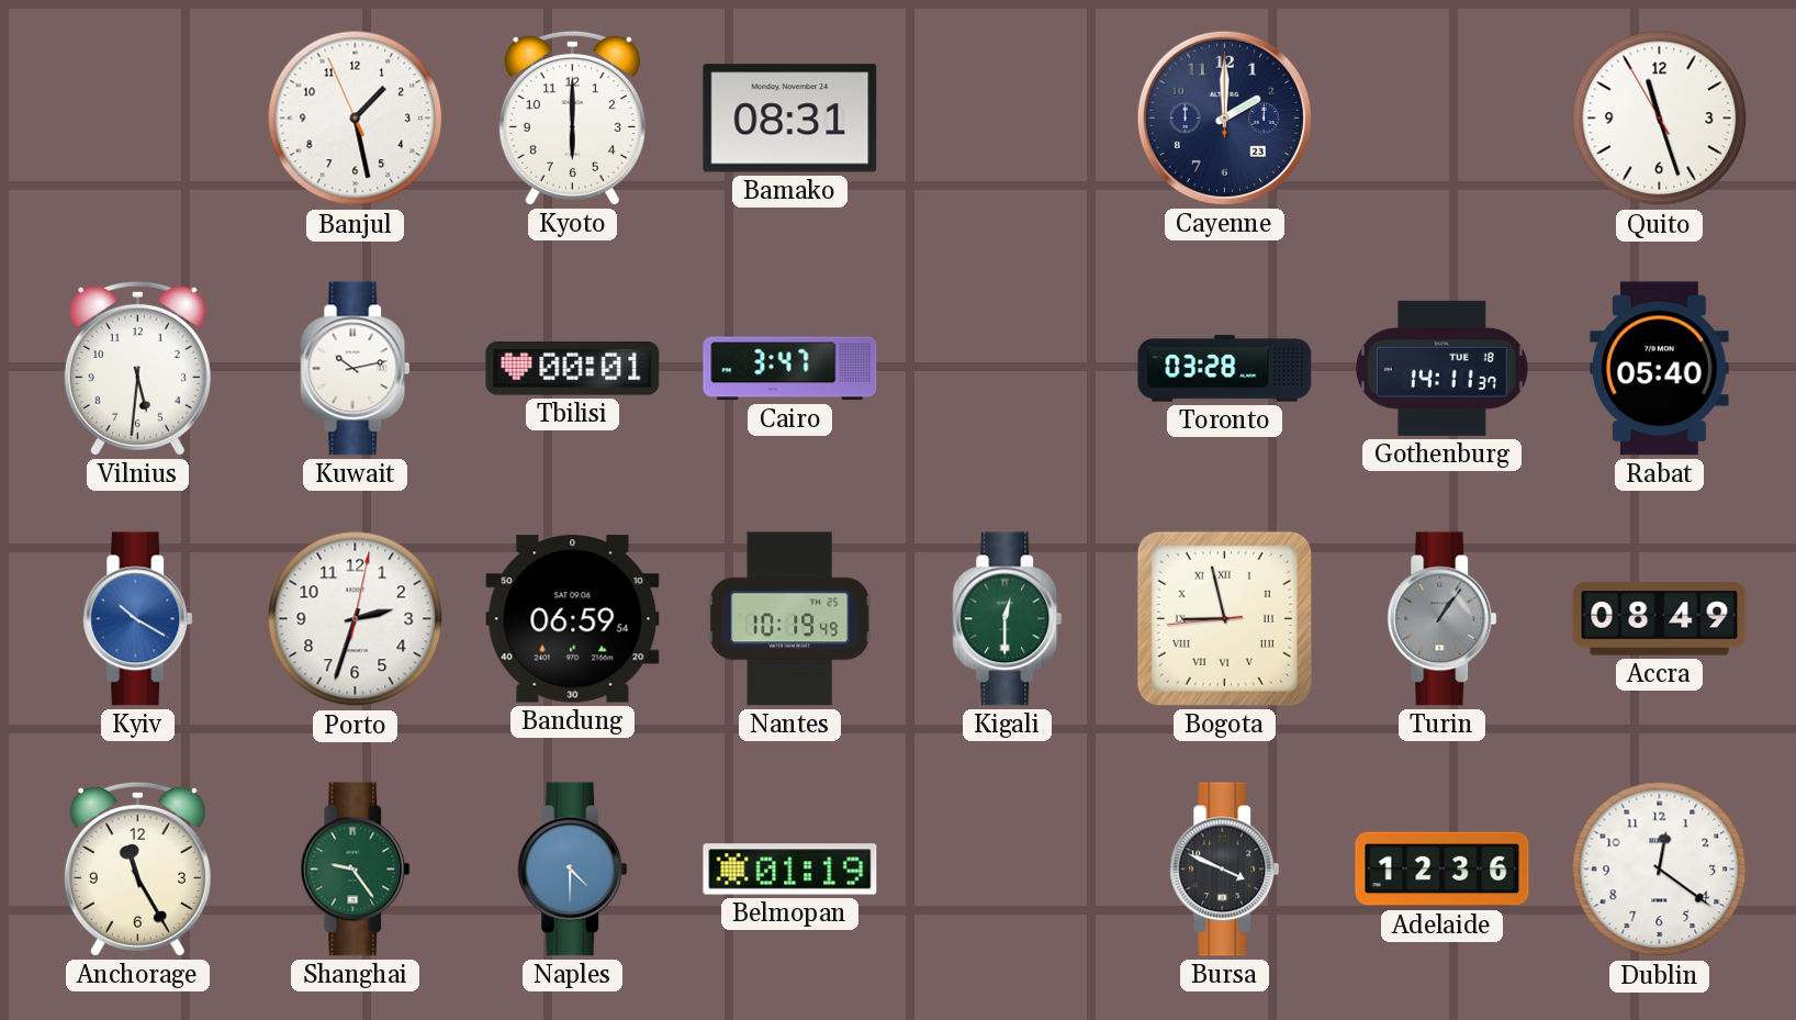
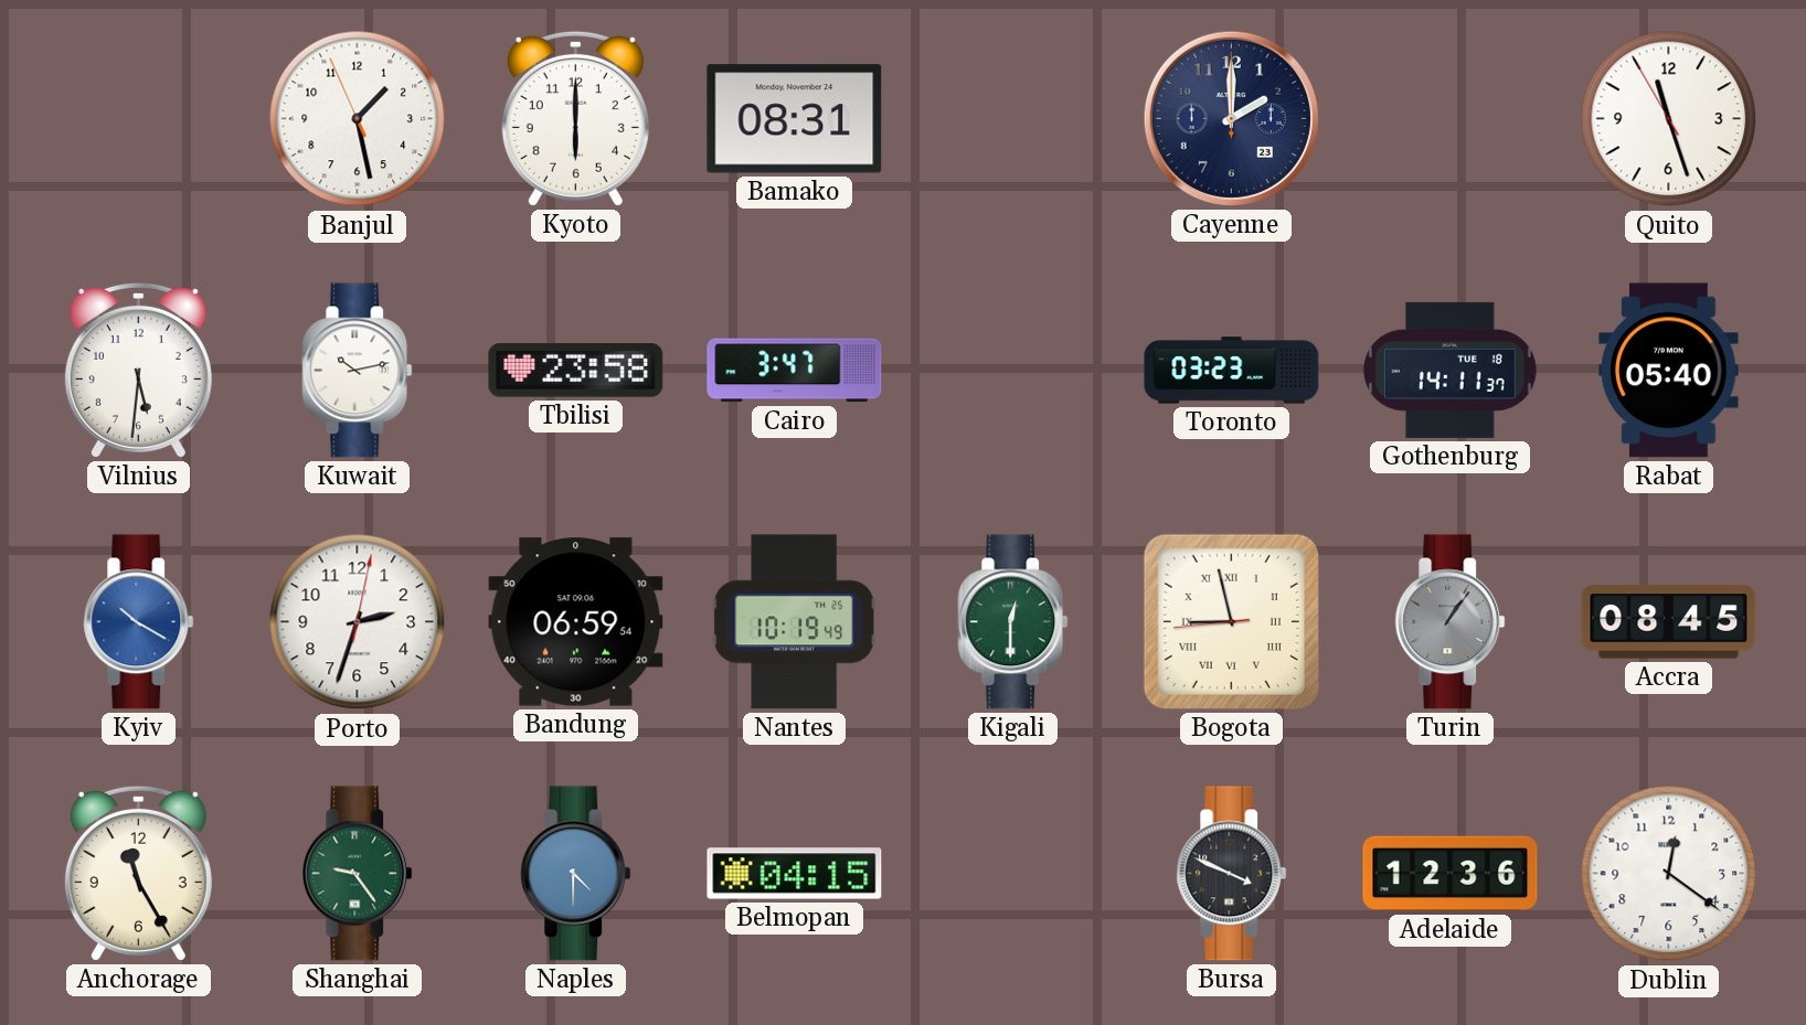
Tbilisi: 00:01 -> 23:58 (576, 371)
Toronto: 03:28 -> 03:23 (1232, 371)
Accra: 08:49 -> 08:45 (1669, 622)
Belmopan: 01:19 -> 04:15 (795, 874)
